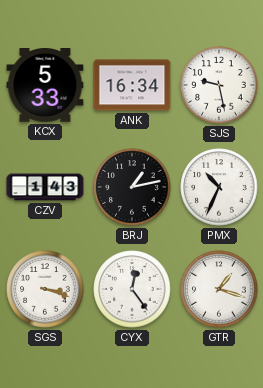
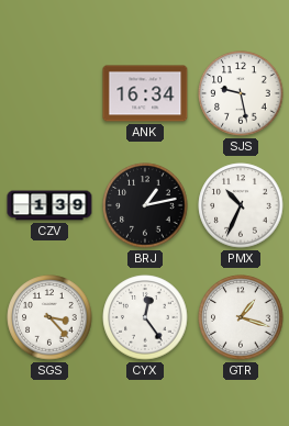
KCX: 5:33 -> none (45, 86)
CZV: 1:43 -> 1:39 (49, 205)
SGS: 3:18 -> 3:23 (49, 317)
